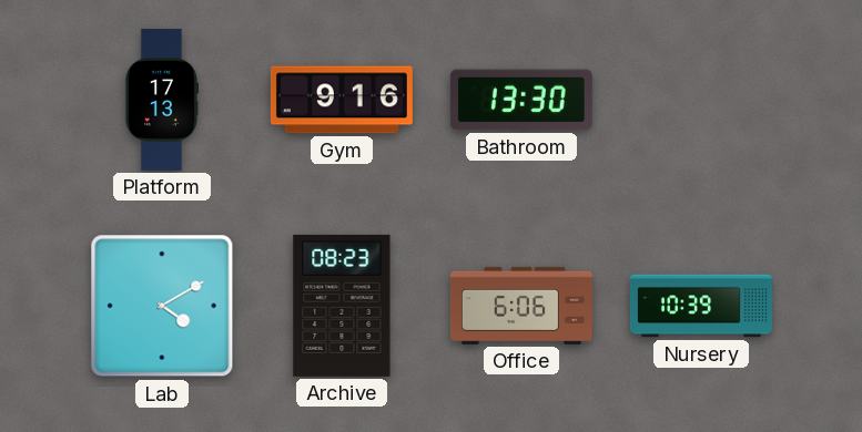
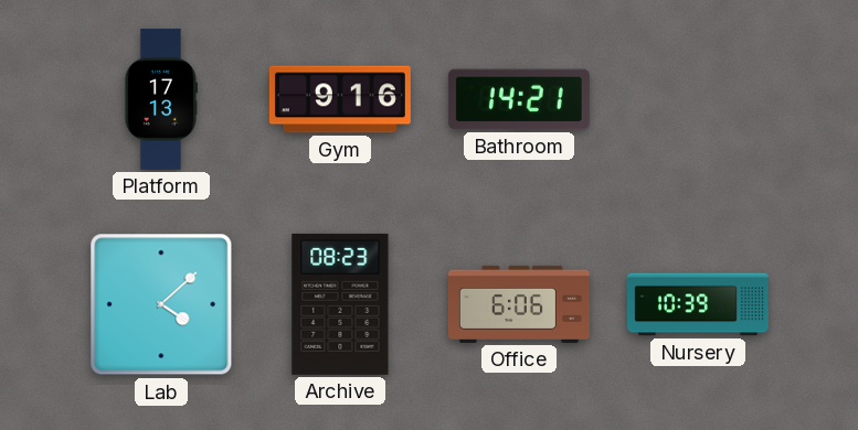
Bathroom: 13:30 -> 14:21 (519, 99)
Lab: 4:10 -> 4:08 (161, 304)
